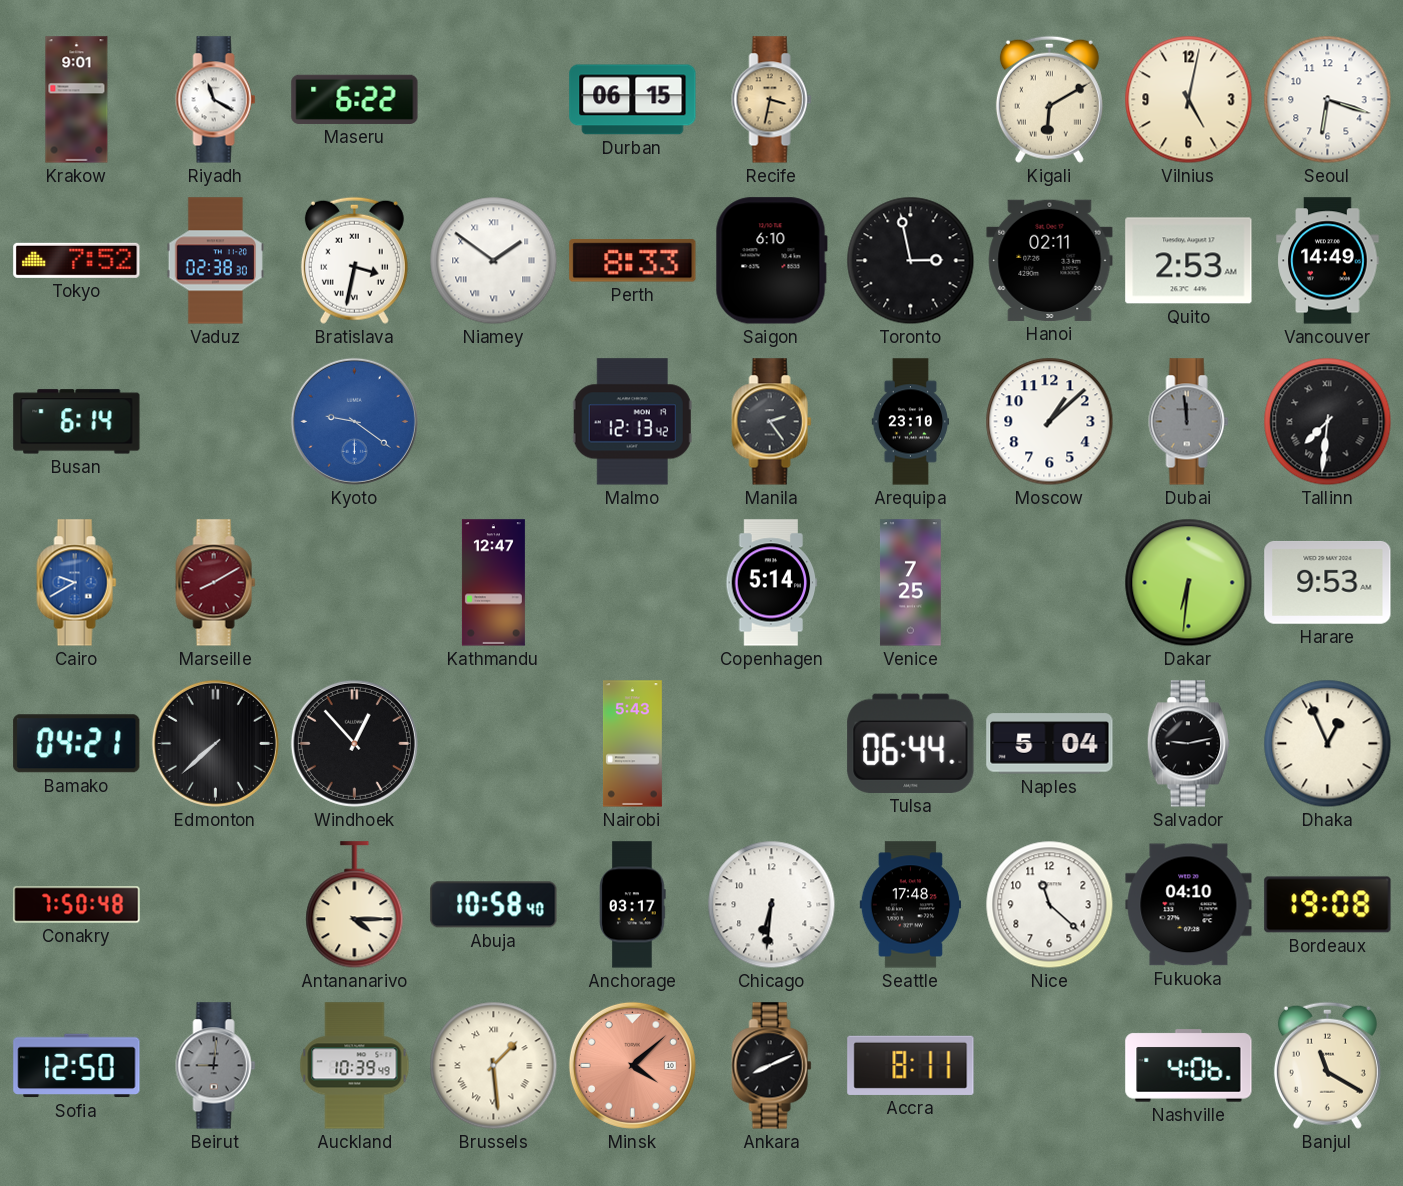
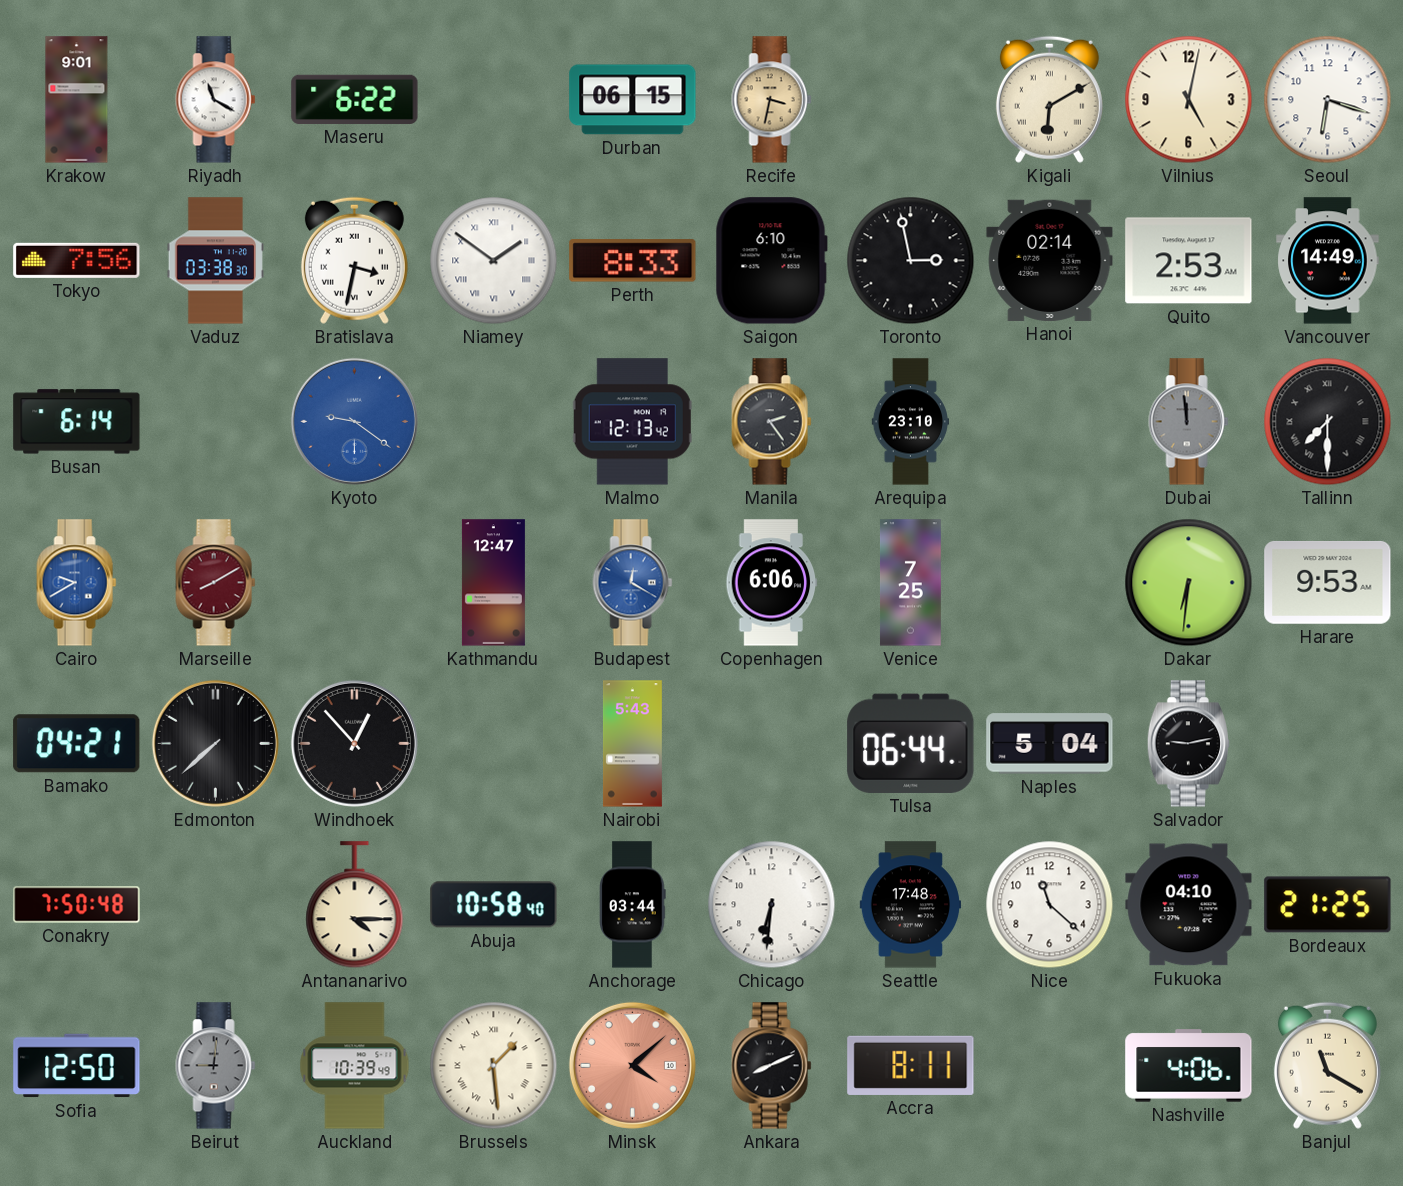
Tokyo: 7:52 -> 7:56 (77, 260)
Vaduz: 02:38 -> 03:38 (215, 261)
Hanoi: 02:11 -> 02:14 (1050, 260)
Moscow: 1:08 -> none (1050, 422)
Tallinn: 7:31 -> 7:30 (1328, 422)
Budapest: none -> 12:20 (633, 583)
Copenhagen: 5:14 -> 6:06 (772, 583)
Dhaka: 12:56 -> none (1328, 744)
Anchorage: 03:17 -> 03:44 (633, 905)
Bordeaux: 19:08 -> 21:25 (1328, 905)
